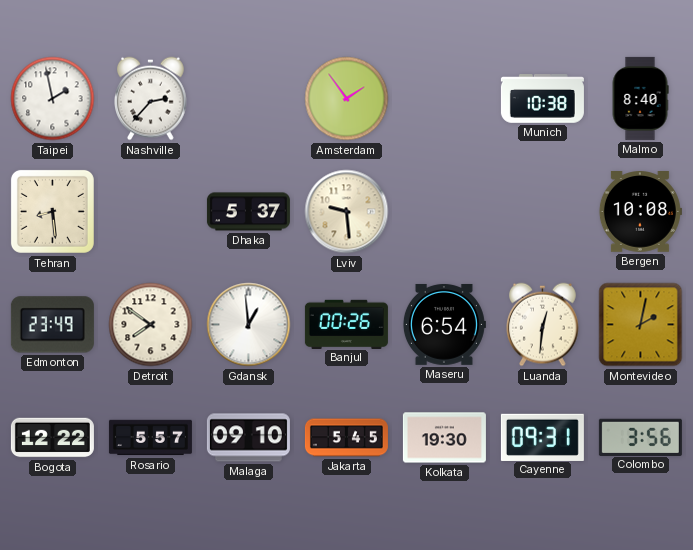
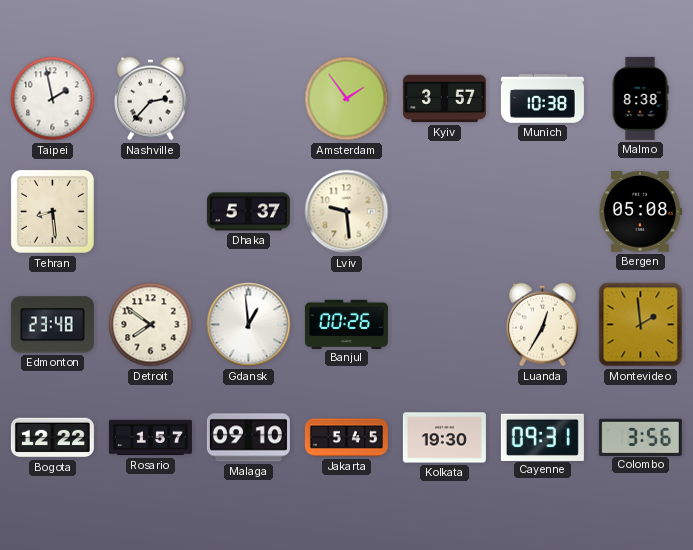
Kyiv: none -> 3:57 (444, 99)
Malmo: 8:40 -> 8:38 (640, 98)
Bergen: 10:08 -> 05:08 (640, 212)
Edmonton: 23:49 -> 23:48 (52, 325)
Maseru: 6:54 -> none (444, 324)
Luanda: 12:31 -> 12:35 (543, 325)
Montevideo: 2:02 -> 1:59 (641, 325)
Rosario: 5:57 -> 1:57 (150, 438)
